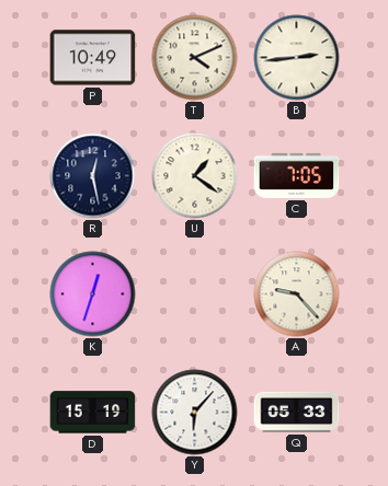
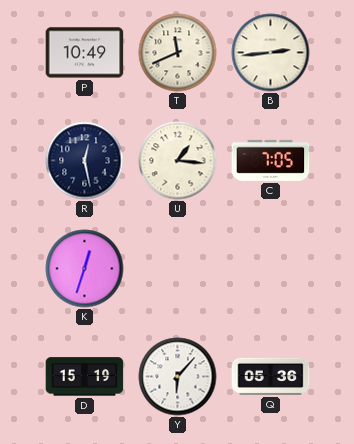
T: 4:11 -> 11:41 (178, 53)
U: 1:21 -> 1:16 (178, 161)
A: 9:23 -> none (297, 294)
Q: 05:33 -> 05:36 (271, 376)
